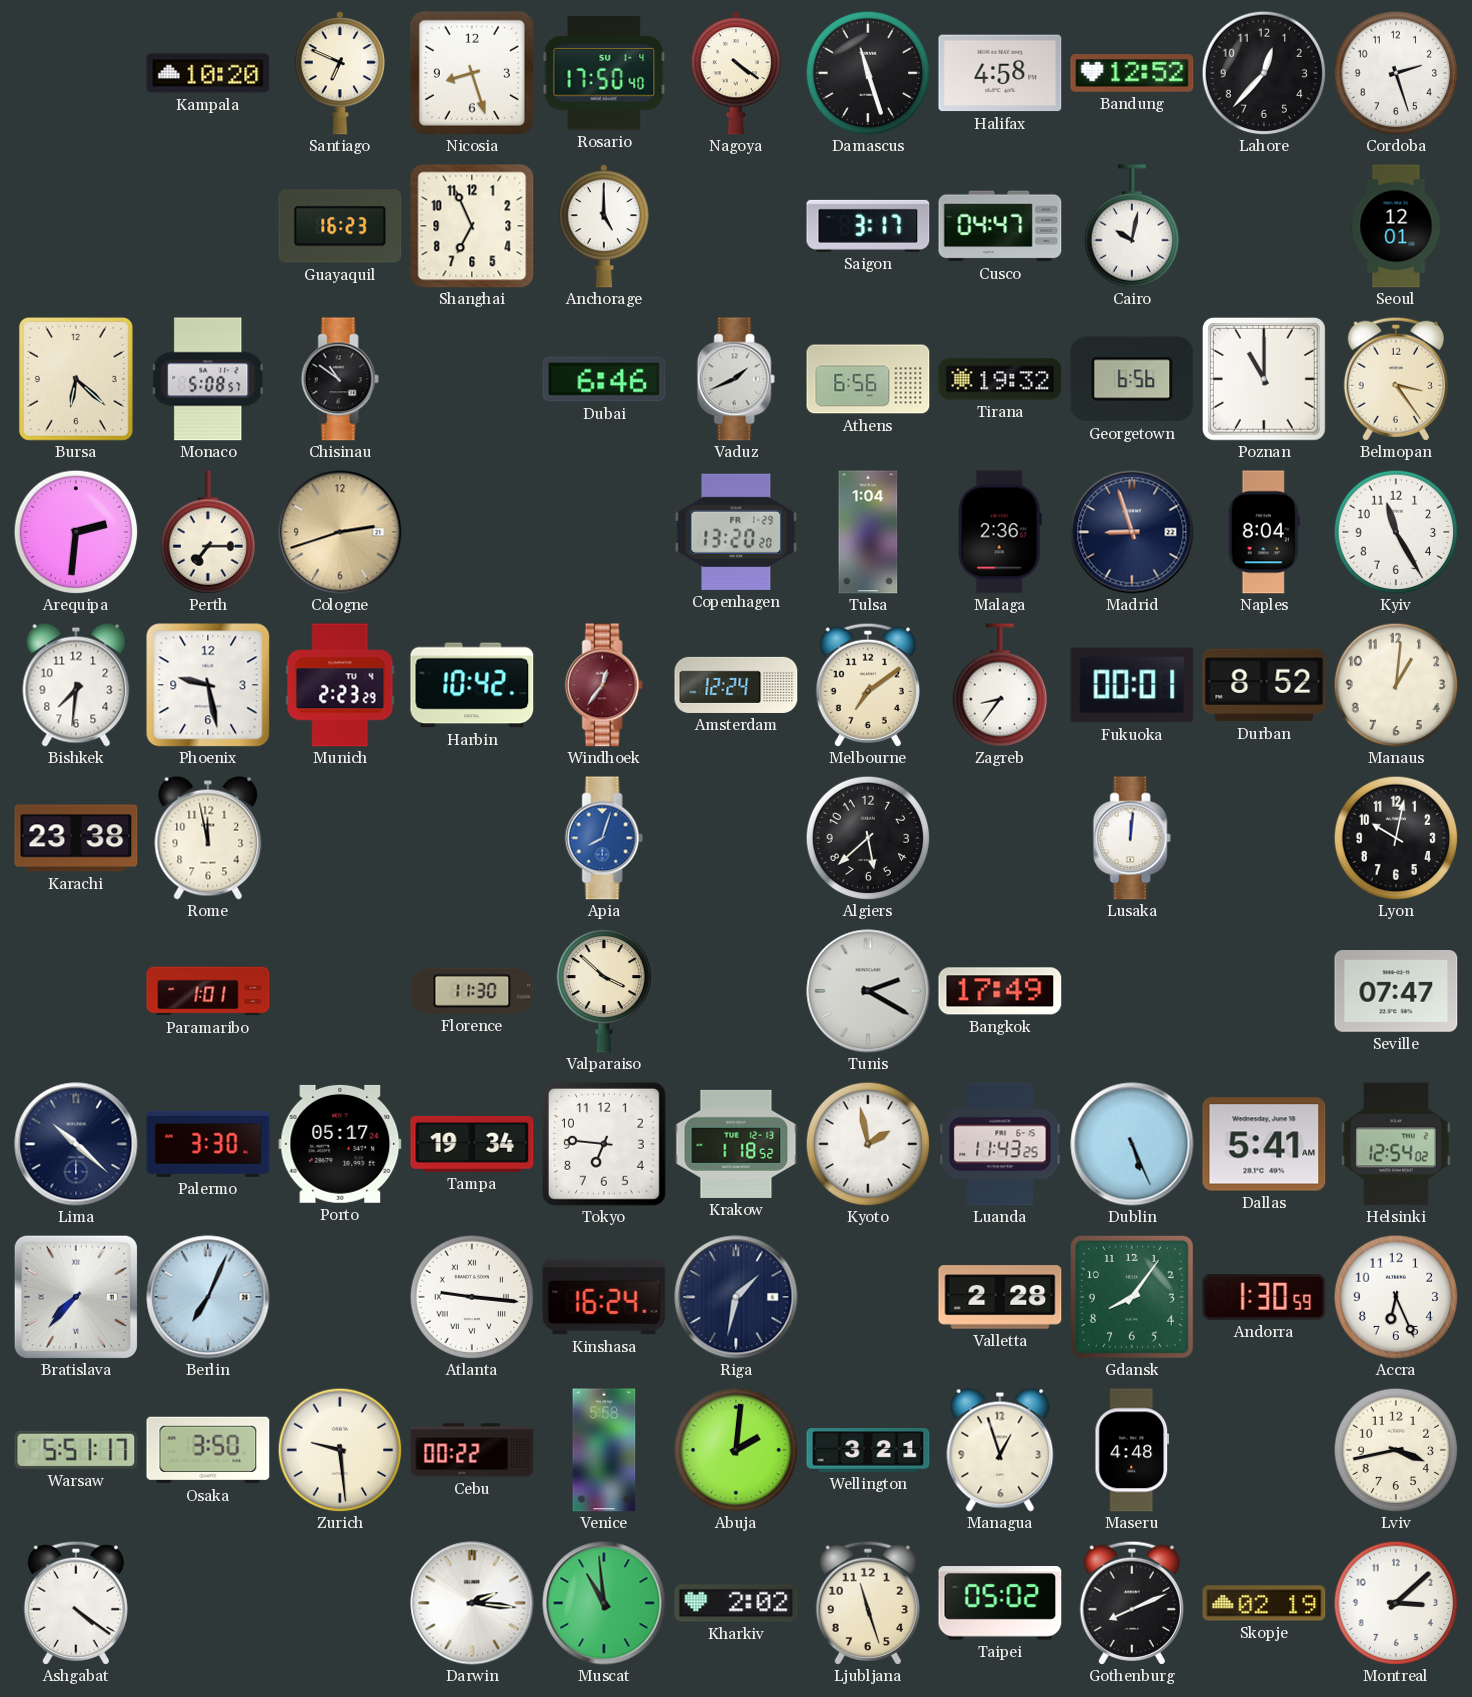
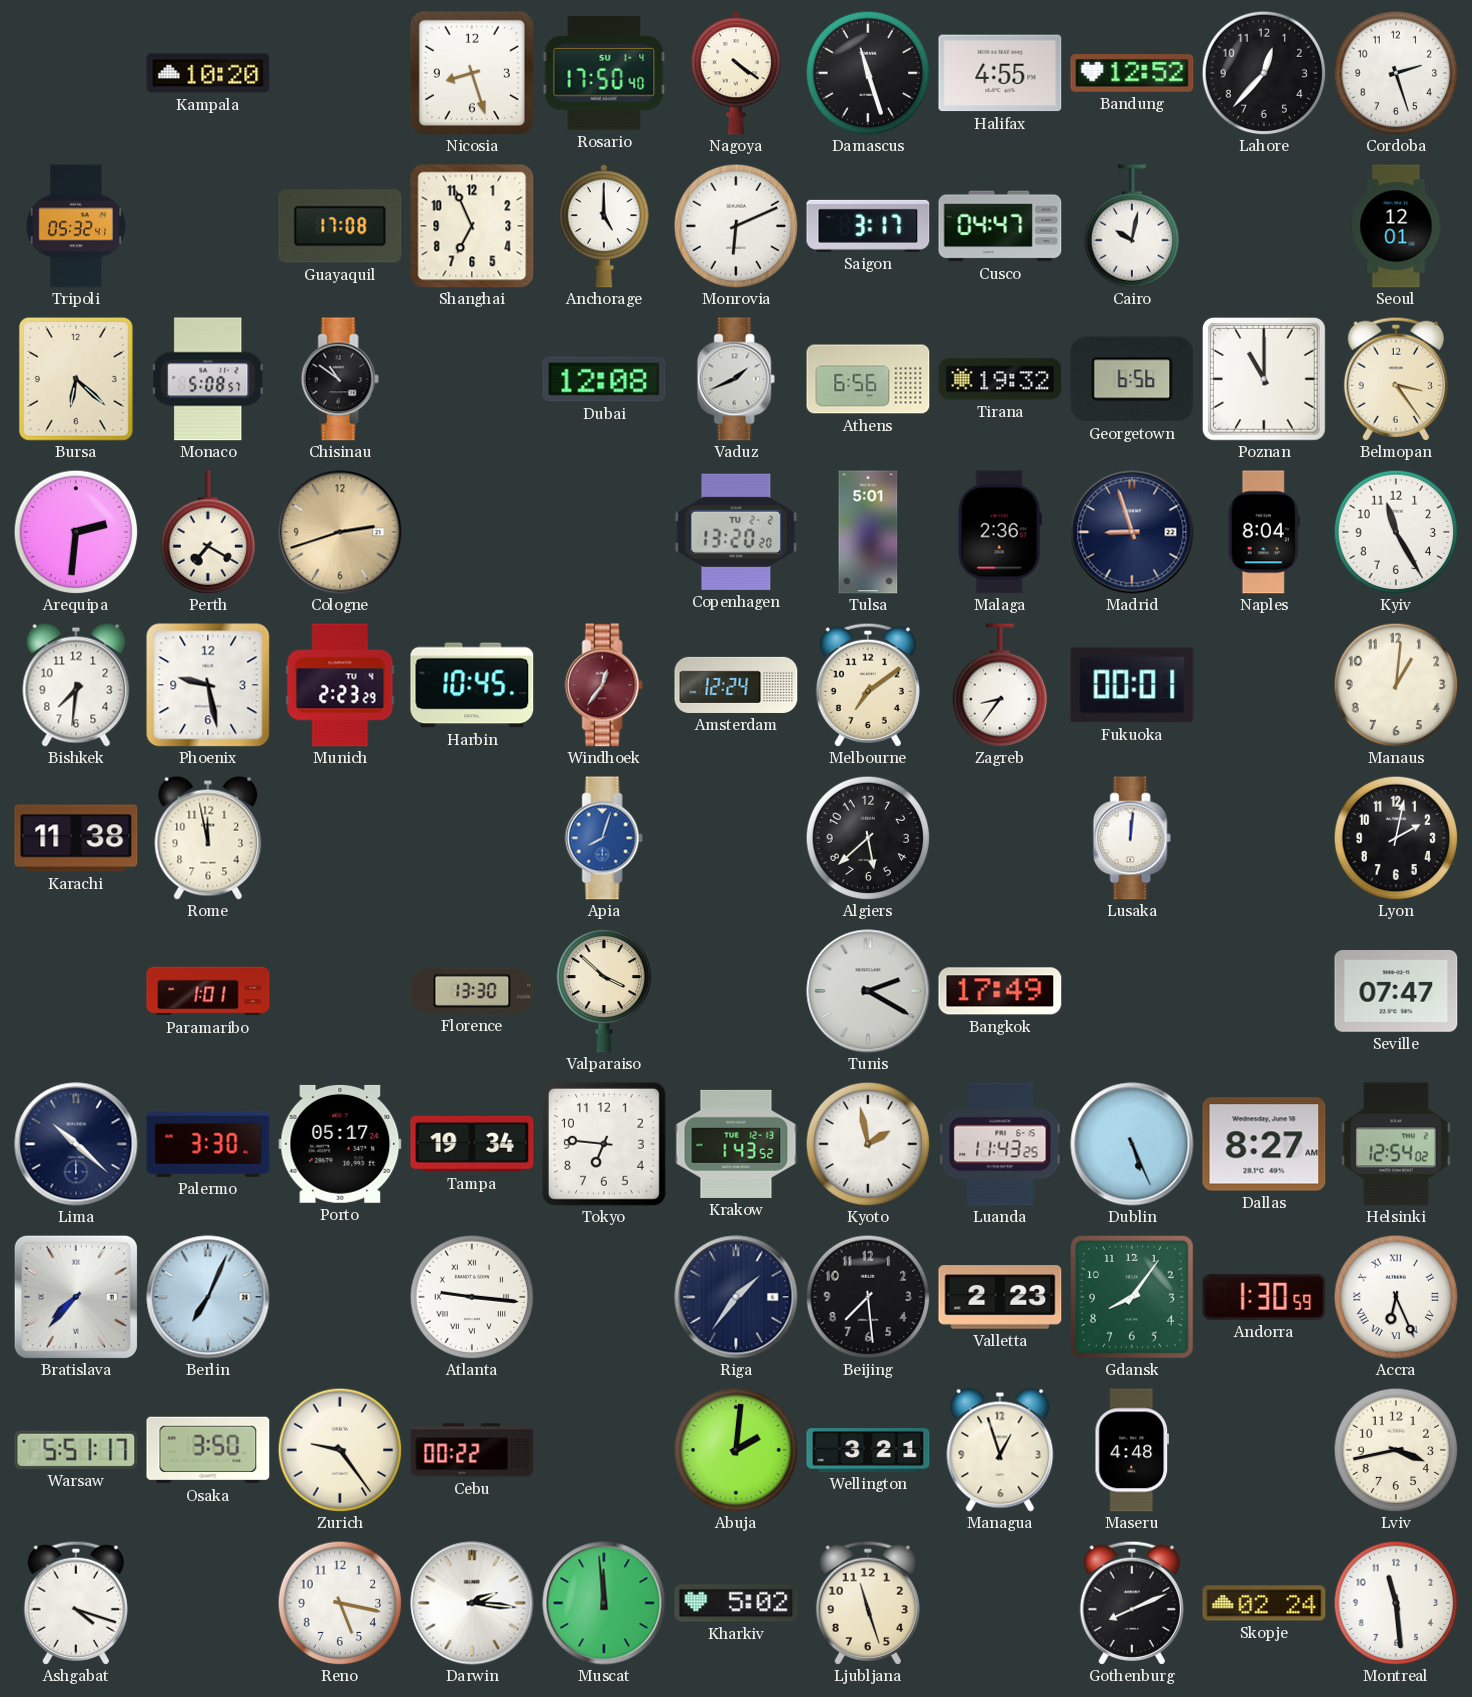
Santiago: 6:49 -> none (340, 73)
Halifax: 4:58 -> 4:55 (1000, 73)
Tripoli: none -> 05:32 (76, 226)
Guayaquil: 16:23 -> 17:08 (340, 226)
Monrovia: none -> 6:11 (736, 226)
Dubai: 6:46 -> 12:08 (604, 379)
Perth: 7:15 -> 7:20 (207, 532)
Copenhagen date: FR 1-29 -> TU 2-2 (736, 532)
Tulsa: 1:04 -> 5:01 (868, 532)
Harbin: 10:42 -> 10:45 (472, 685)
Durban: 8:52 -> none (1264, 685)
Karachi: 23:38 -> 11:38 (76, 838)
Lyon: 10:02 -> 2:02 (1396, 838)
Florence: 11:30 -> 13:30 (472, 991)
Krakow: 1:18 -> 1:43 (736, 1144)
Dallas: 5:41 -> 8:27 (1264, 1144)
Kinshasa: 16:24 -> none (604, 1297)
Riga: 1:32 -> 1:36 (736, 1297)
Beijing: none -> 7:29 (868, 1297)
Valletta: 2:28 -> 2:23 (1000, 1297)
Accra numerals: Arabic -> Roman (1396, 1297)
Zurich: 9:29 -> 9:24 (340, 1450)
Venice: 5:58 -> none (604, 1450)
Ashgabat: 4:21 -> 4:18 (76, 1603)
Reno: none -> 5:17 (340, 1603)
Muscat: 10:59 -> 11:59 (604, 1603)
Kharkiv: 2:02 -> 5:02 (736, 1603)
Taipei: 05:02 -> none (1000, 1603)
Skopje: 02:19 -> 02:24 (1264, 1603)
Montreal: 3:08 -> 11:29 (1396, 1603)
